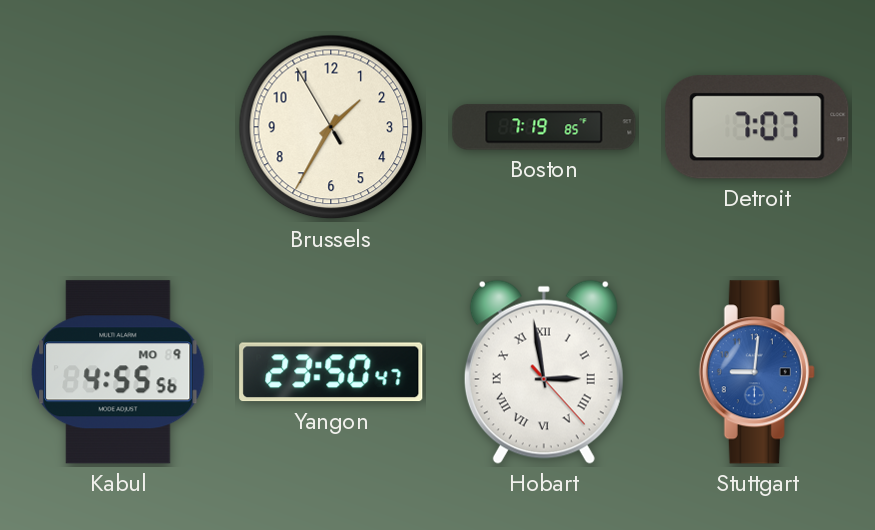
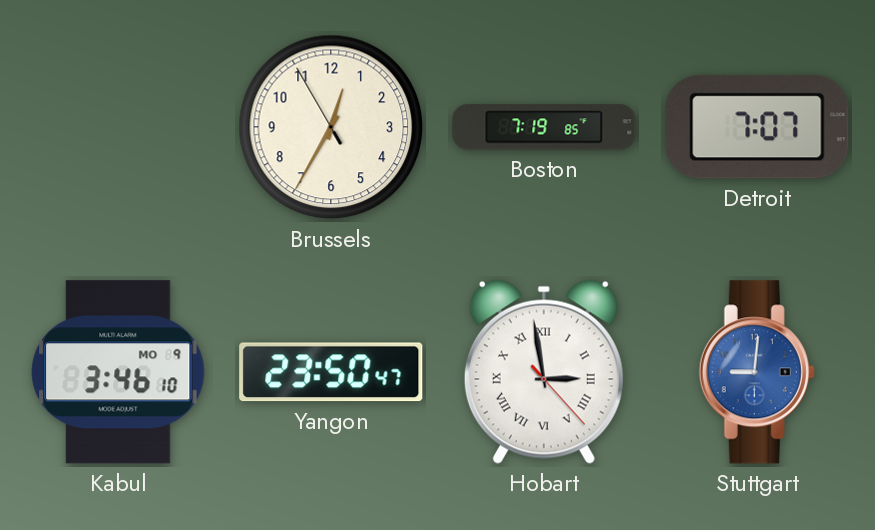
Brussels: 1:34 -> 12:34 (331, 127)
Kabul: 4:55 -> 3:46 (118, 372)
